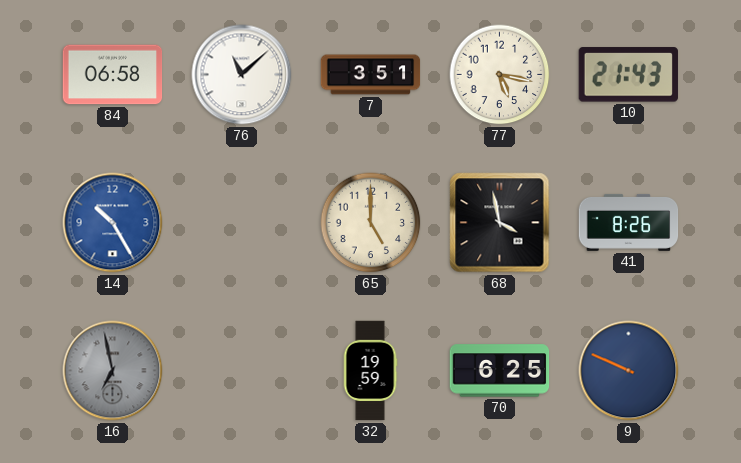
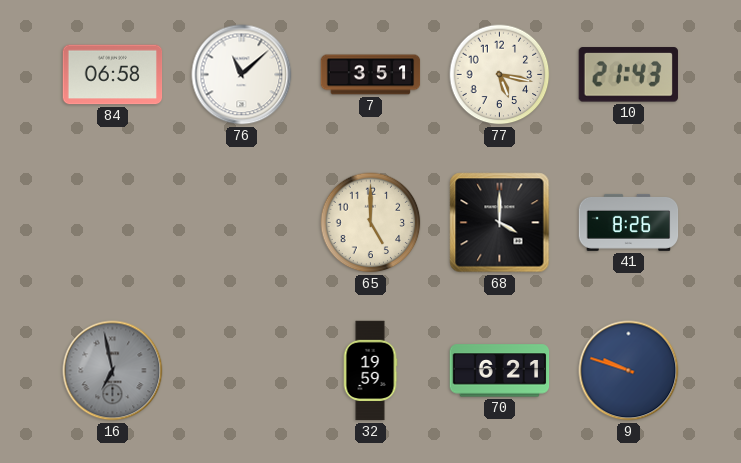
14: 10:25 -> none (113, 223)
68: 3:58 -> 4:00 (500, 223)
70: 6:25 -> 6:21 (500, 371)
9: 9:49 -> 9:48 (629, 371)
